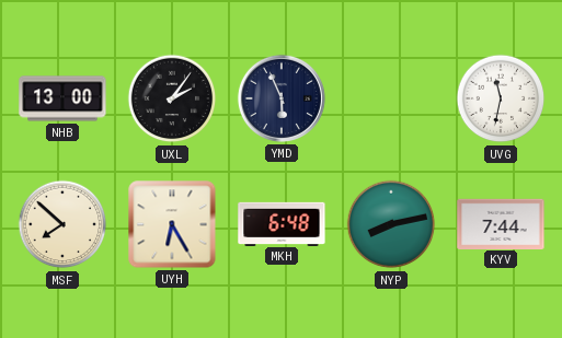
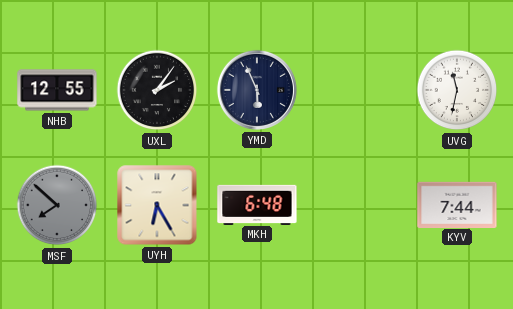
NHB: 13:00 -> 12:55 (57, 90)
MSF dial: cream -> grey (57, 205)
NYP: 8:13 -> none (391, 224)
